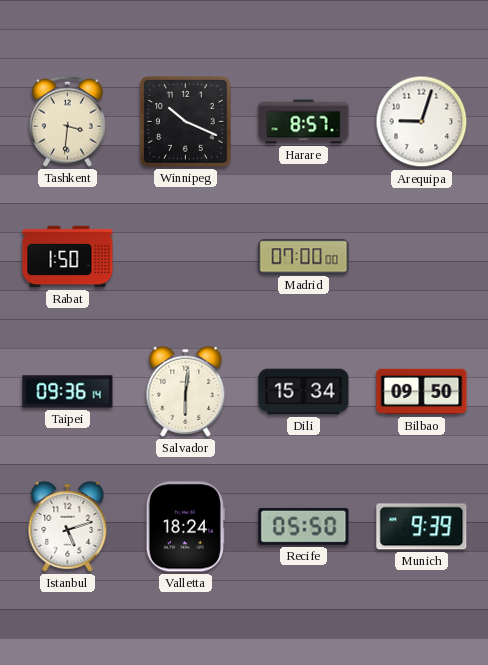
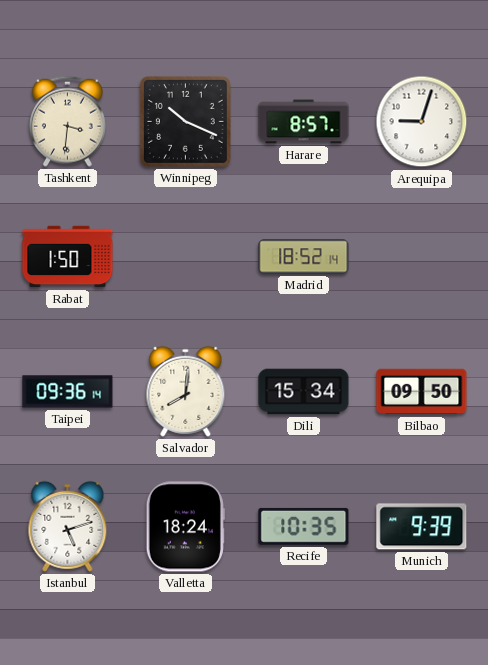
Madrid: 07:00 -> 18:52 (304, 257)
Salvador: 6:01 -> 8:01 (186, 391)
Recife: 05:50 -> 10:35 (304, 526)
